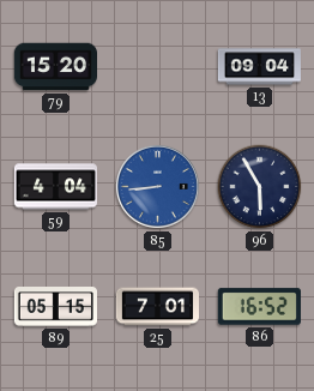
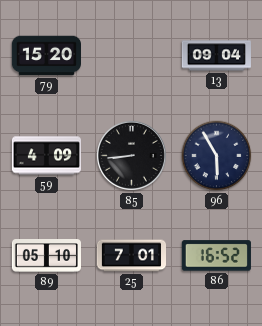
59: 4:04 -> 4:09 (46, 156)
85 dial: blue -> black (131, 155)
89: 05:15 -> 05:10 (46, 256)
